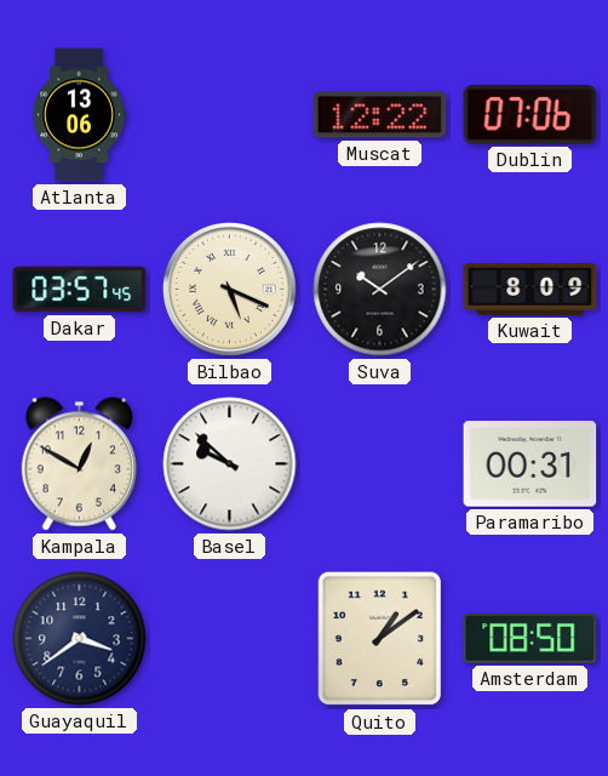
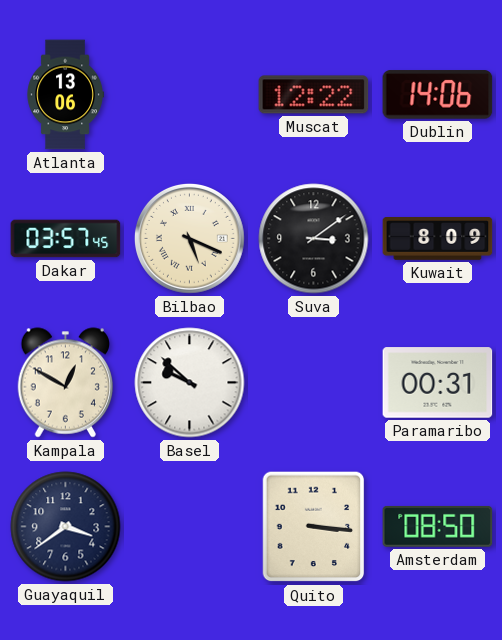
Dublin: 07:06 -> 14:06 (438, 95)
Suva: 10:09 -> 3:09 (314, 239)
Quito: 1:09 -> 3:16 (314, 527)
